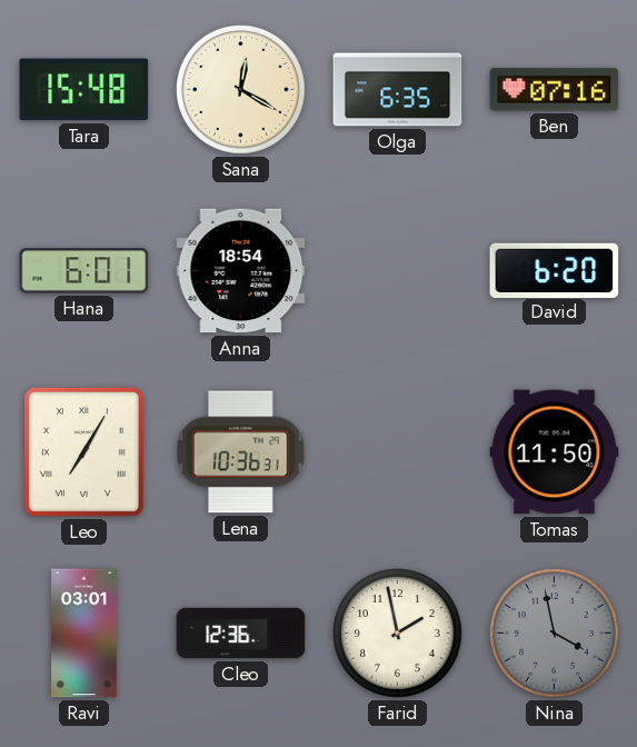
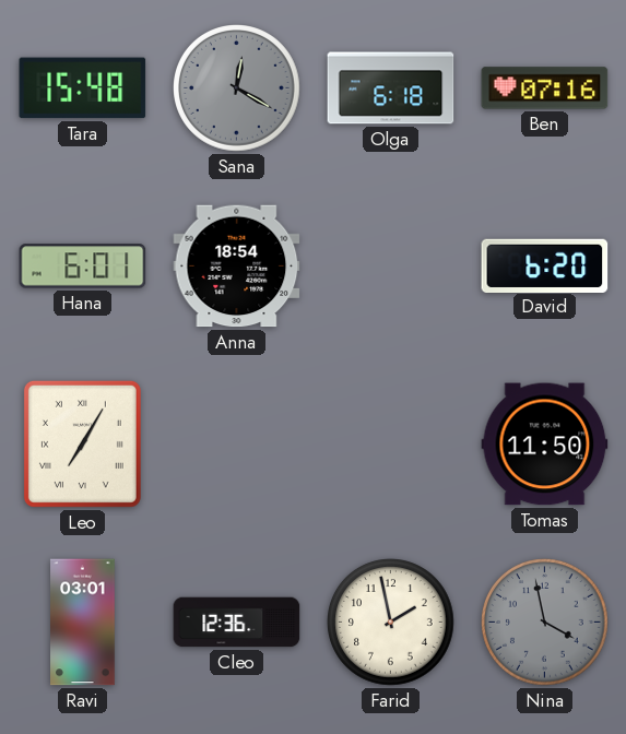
Sana dial: cream -> grey (237, 88)
Olga: 6:35 -> 6:18 (391, 88)
Lena: 10:36 -> none (241, 452)
